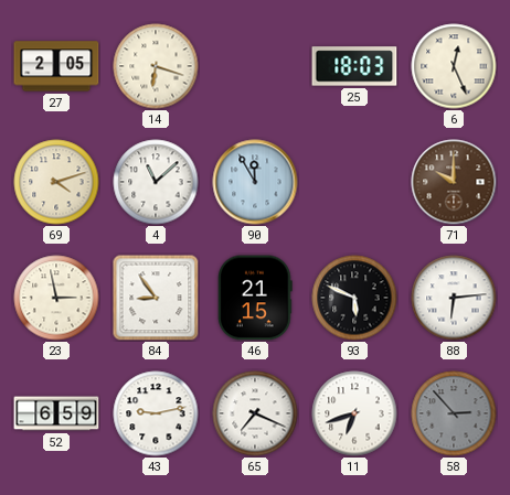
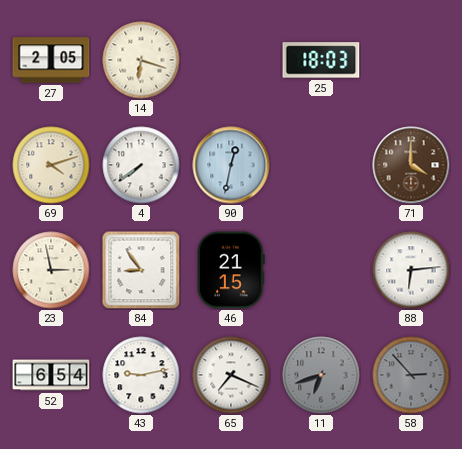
6: 12:26 -> none (454, 66)
4: 11:08 -> 7:39 (141, 165)
90: 11:55 -> 12:32 (231, 165)
71: 10:00 -> 4:00 (411, 165)
93: 5:49 -> none (354, 298)
52: 6:59 -> 6:54 (51, 375)
11 dial: white -> grey (321, 375)
